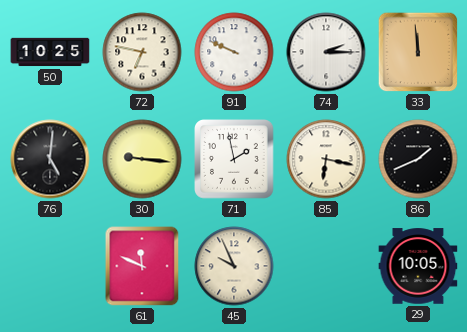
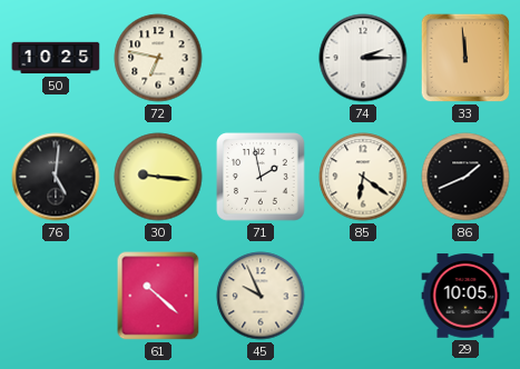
91: 9:49 -> none (234, 52)
85: 6:17 -> 6:21 (363, 177)
61: 11:49 -> 10:22 (158, 296)
